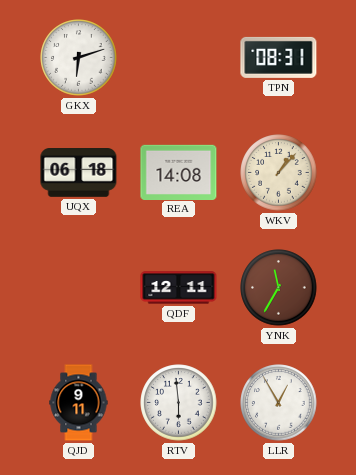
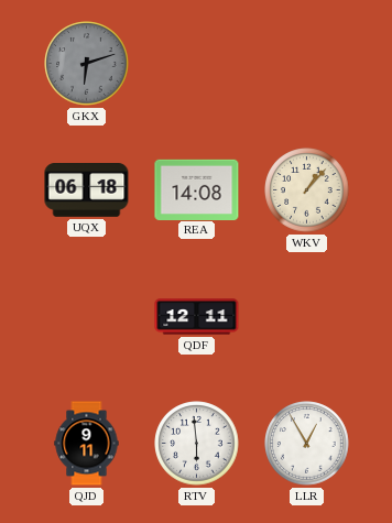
GKX dial: white -> grey (87, 64)
TPN: 08:31 -> none (279, 57)
YNK: 11:35 -> none (279, 288)
